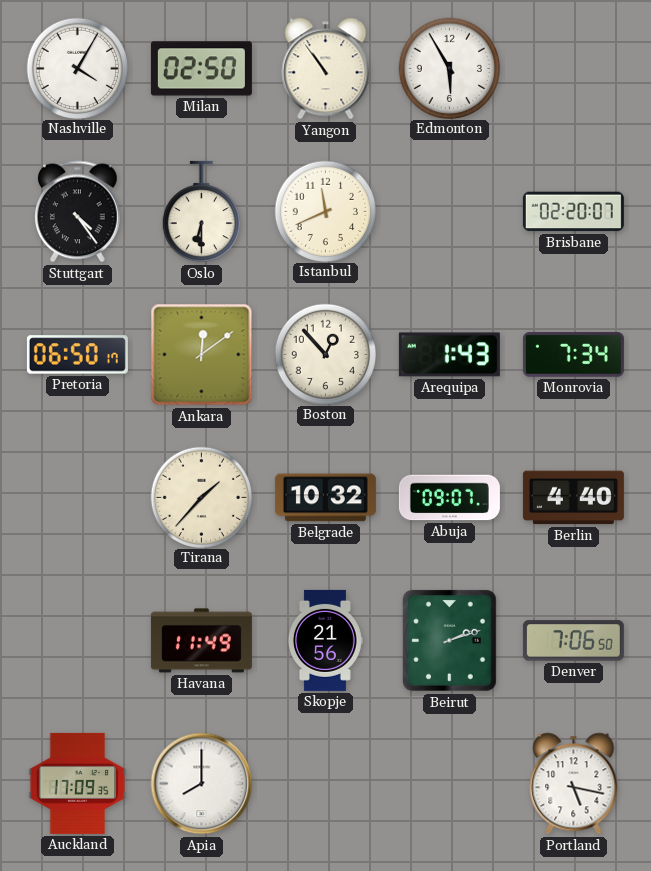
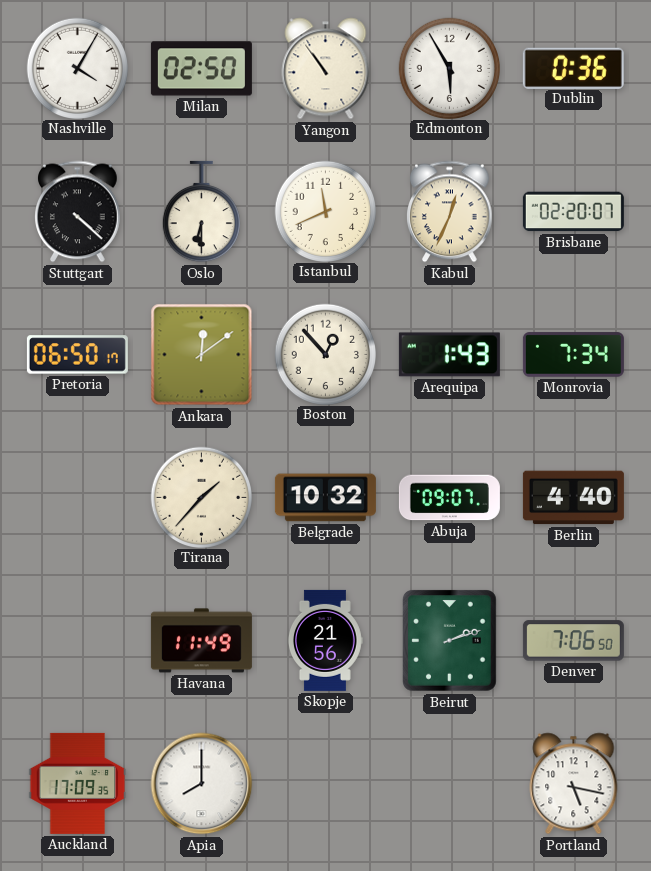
Dublin: none -> 0:36 (573, 68)
Stuttgart: 4:24 -> 4:22 (78, 212)
Kabul: none -> 12:34 (450, 212)
